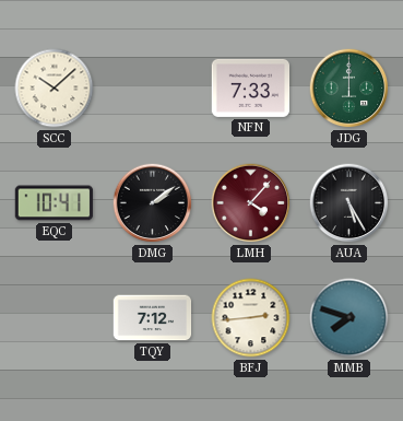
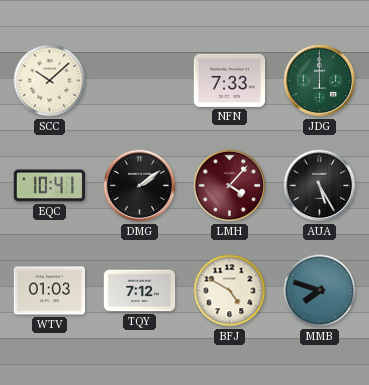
WTV: none -> 01:03 (50, 291)
BFJ: 2:44 -> 4:50 (230, 291)
